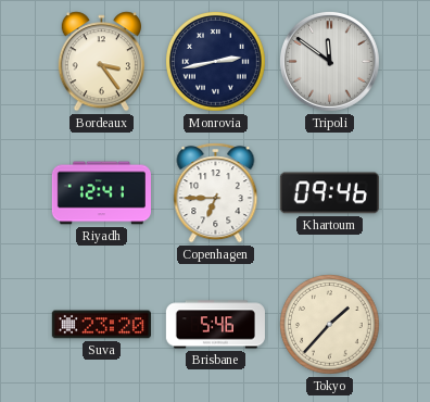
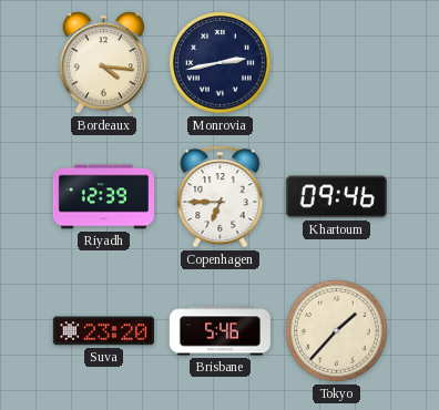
Bordeaux: 3:24 -> 4:16 (103, 63)
Tripoli: 11:51 -> none (329, 61)
Riyadh: 12:41 -> 12:39 (103, 197)
